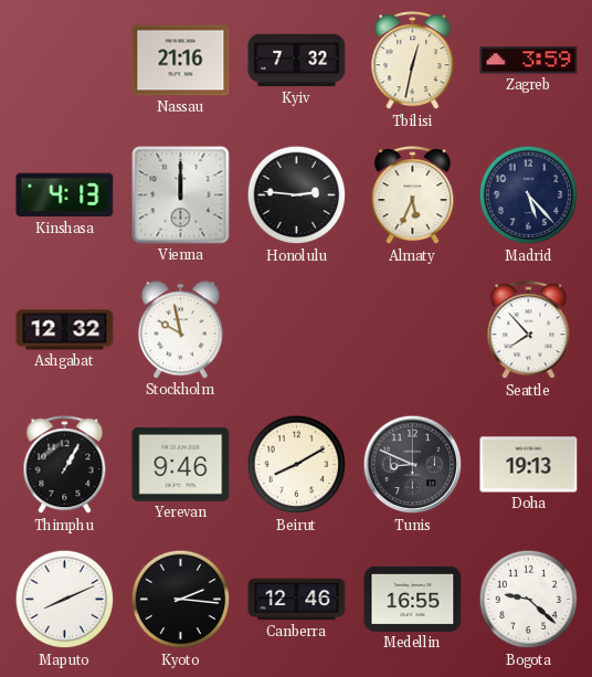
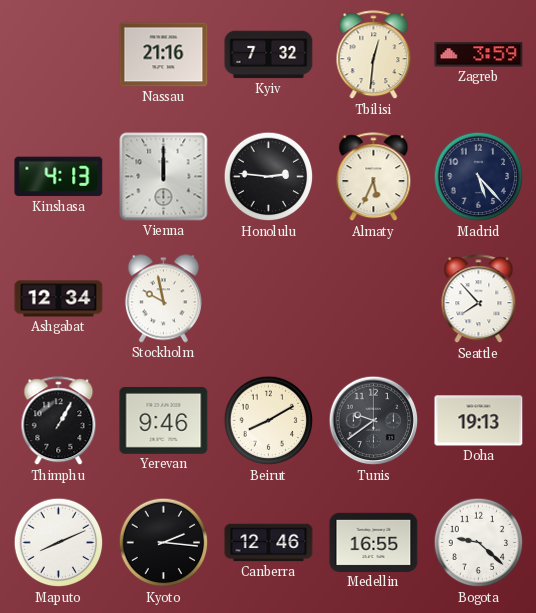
Tbilisi: 12:32 -> 12:31 (374, 55)
Ashgabat: 12:32 -> 12:34 (59, 299)
Tunis: 8:49 -> 9:39 (374, 421)
